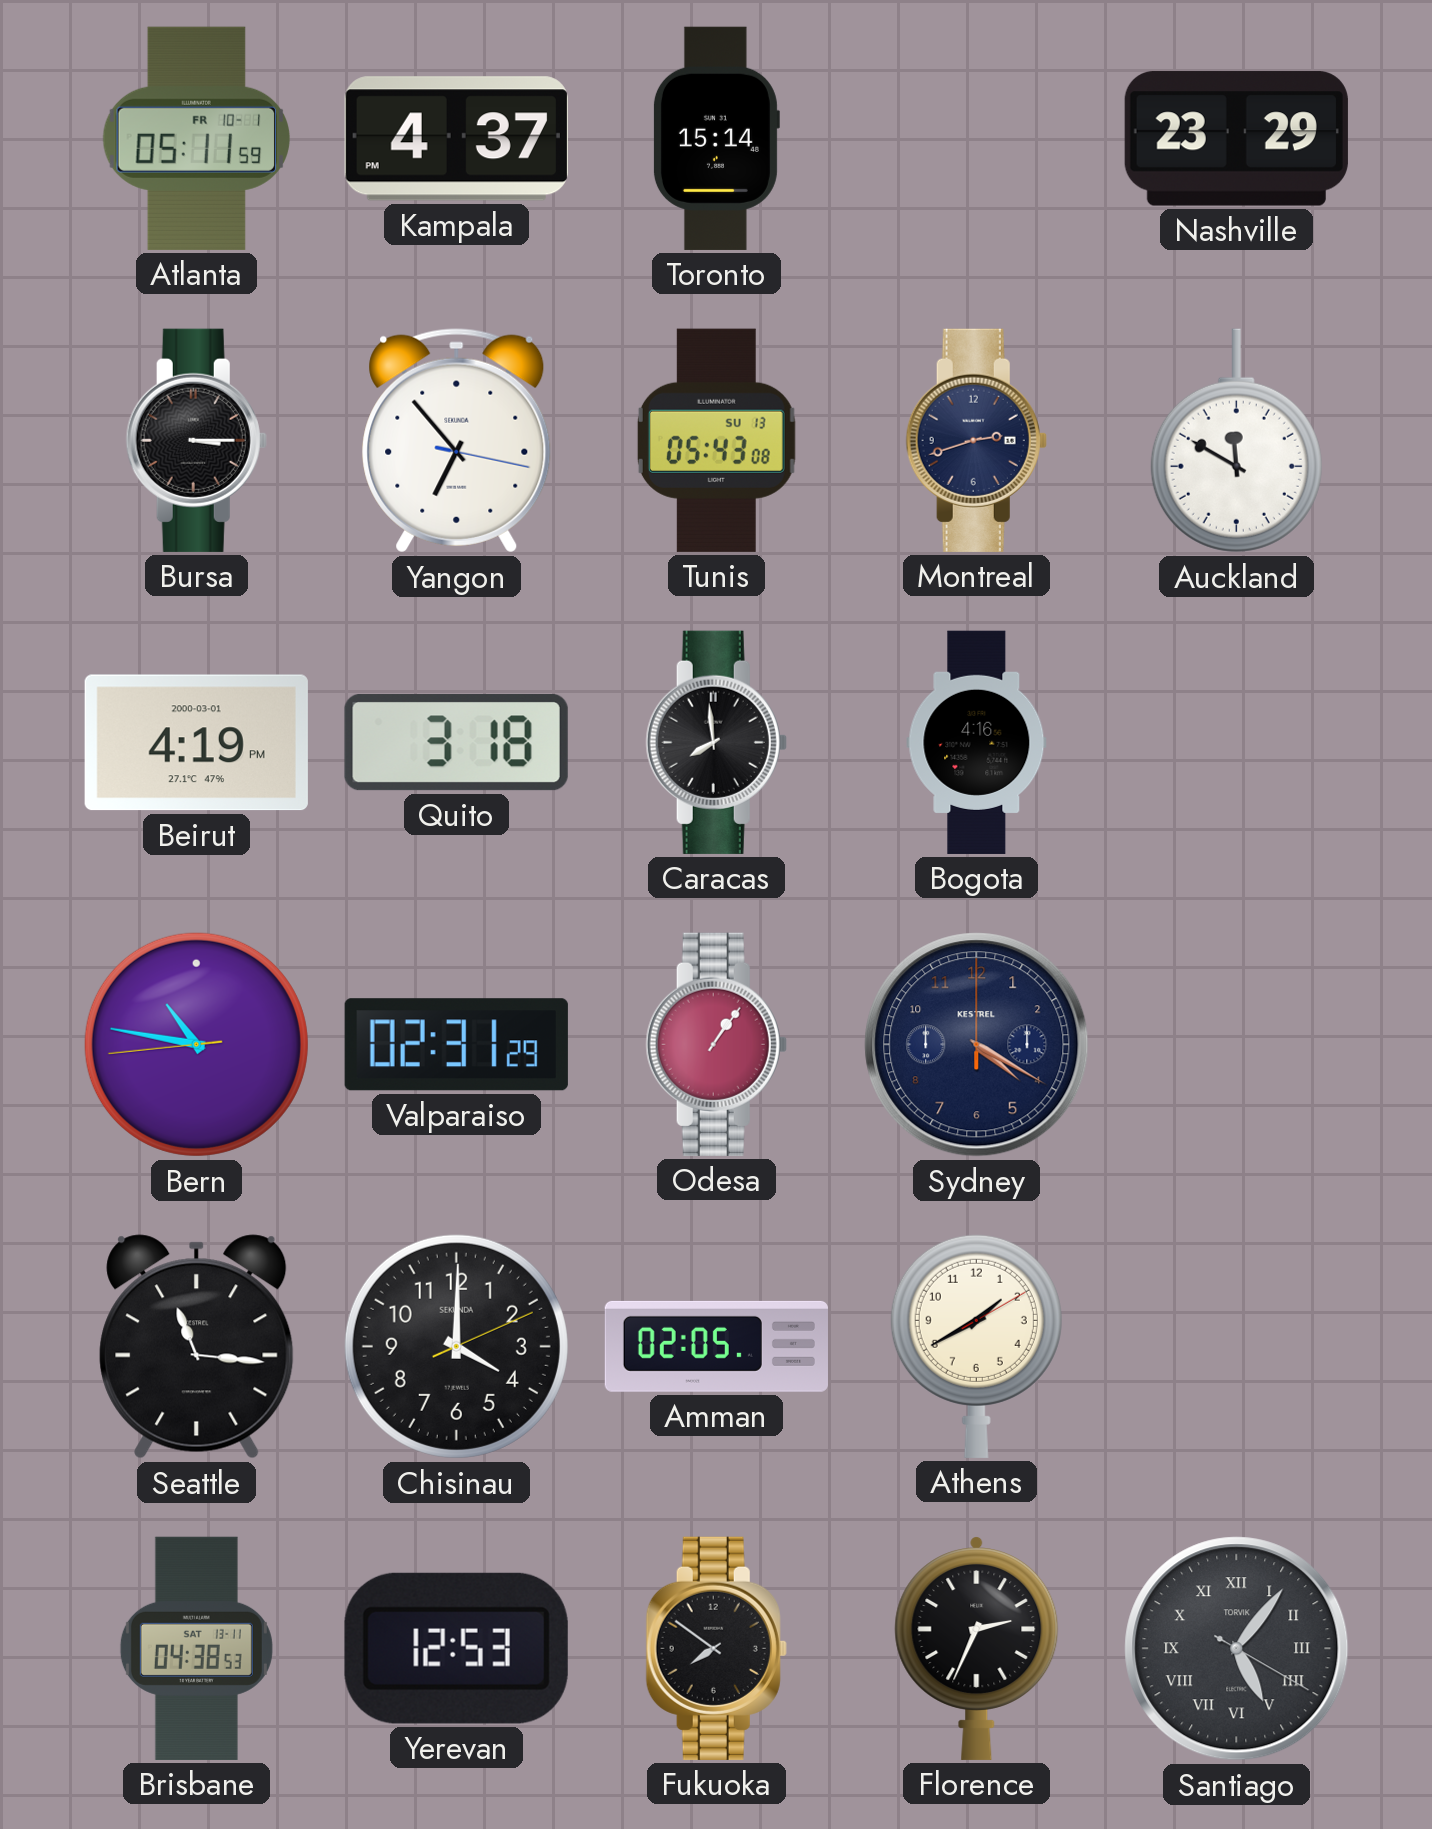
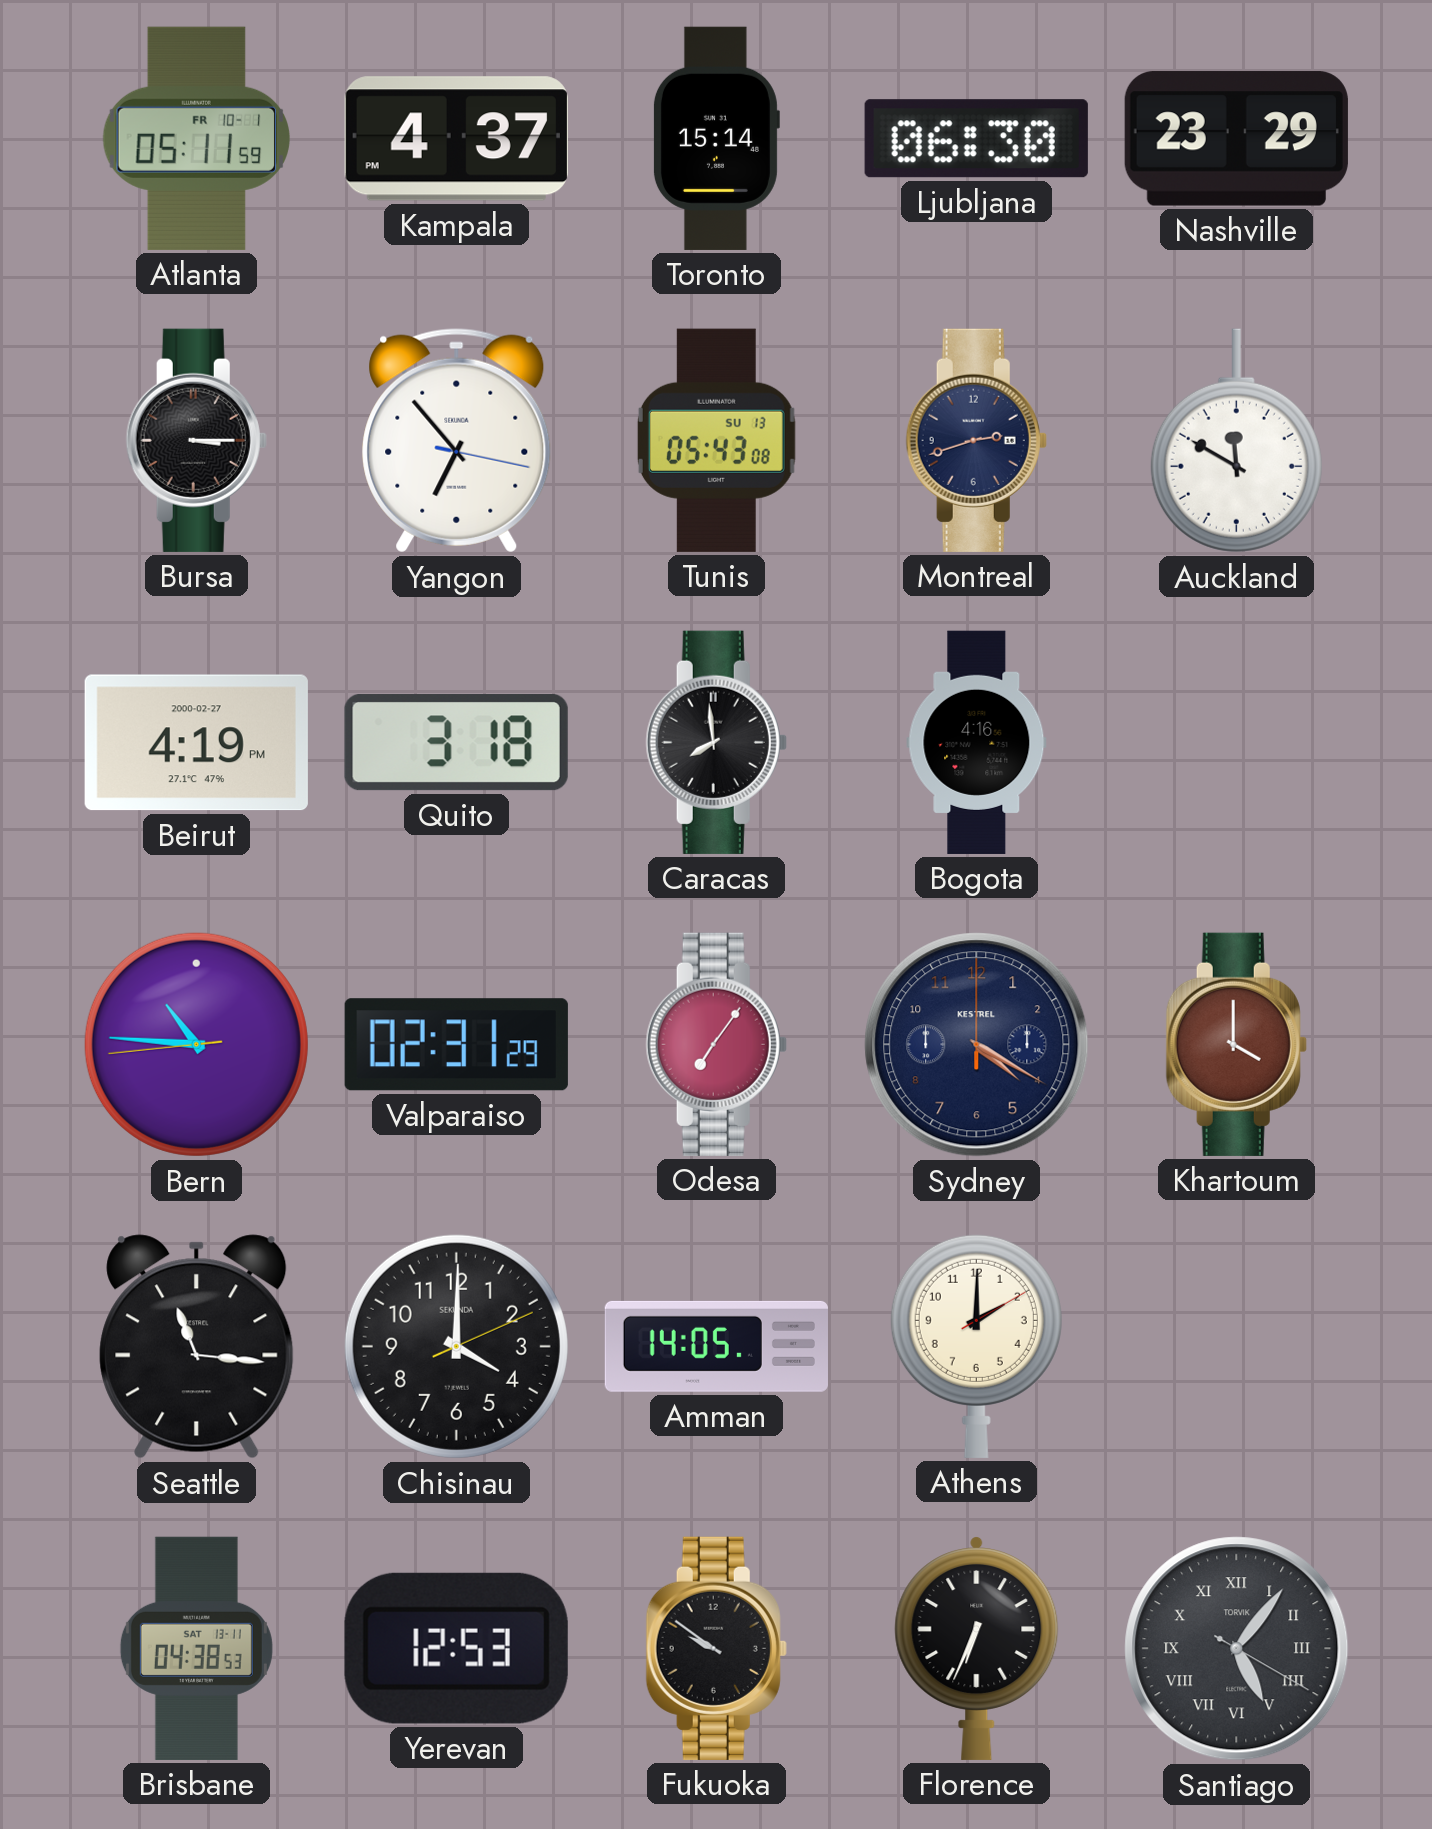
Ljubljana: none -> 06:30 (976, 139)
Beirut date: 2000-03-01 -> 2000-02-27 (196, 743)
Bern: 10:46 -> 10:45 (196, 1044)
Odesa: 1:06 -> 7:06 (716, 1044)
Khartoum: none -> 4:00 (1236, 1044)
Amman: 02:05 -> 14:05 (716, 1346)
Athens: 1:40 -> 2:00 (976, 1346)
Fukuoka: 7:51 -> 9:51 (716, 1648)
Florence: 2:34 -> 6:34 (977, 1649)
